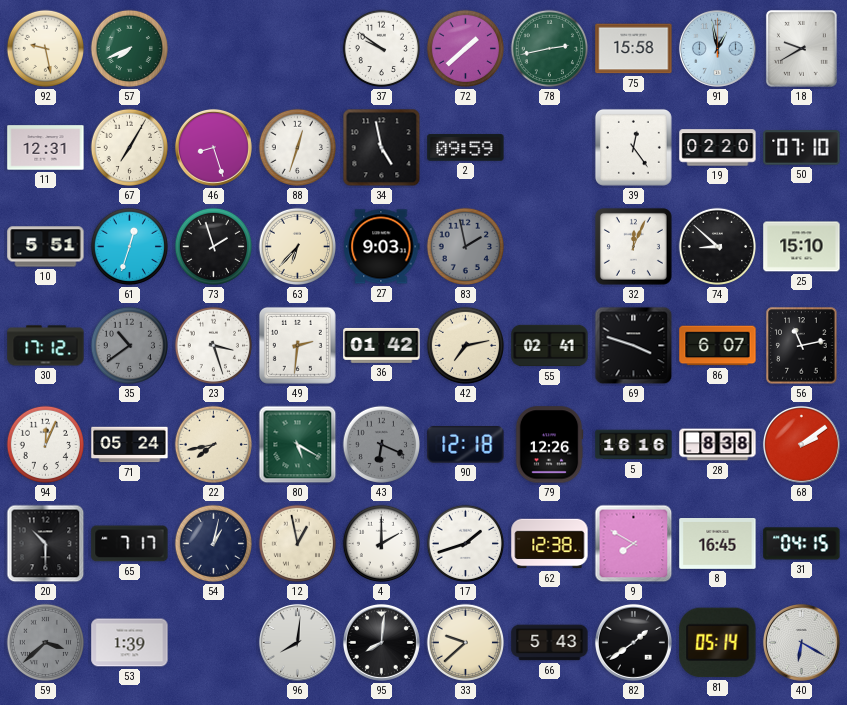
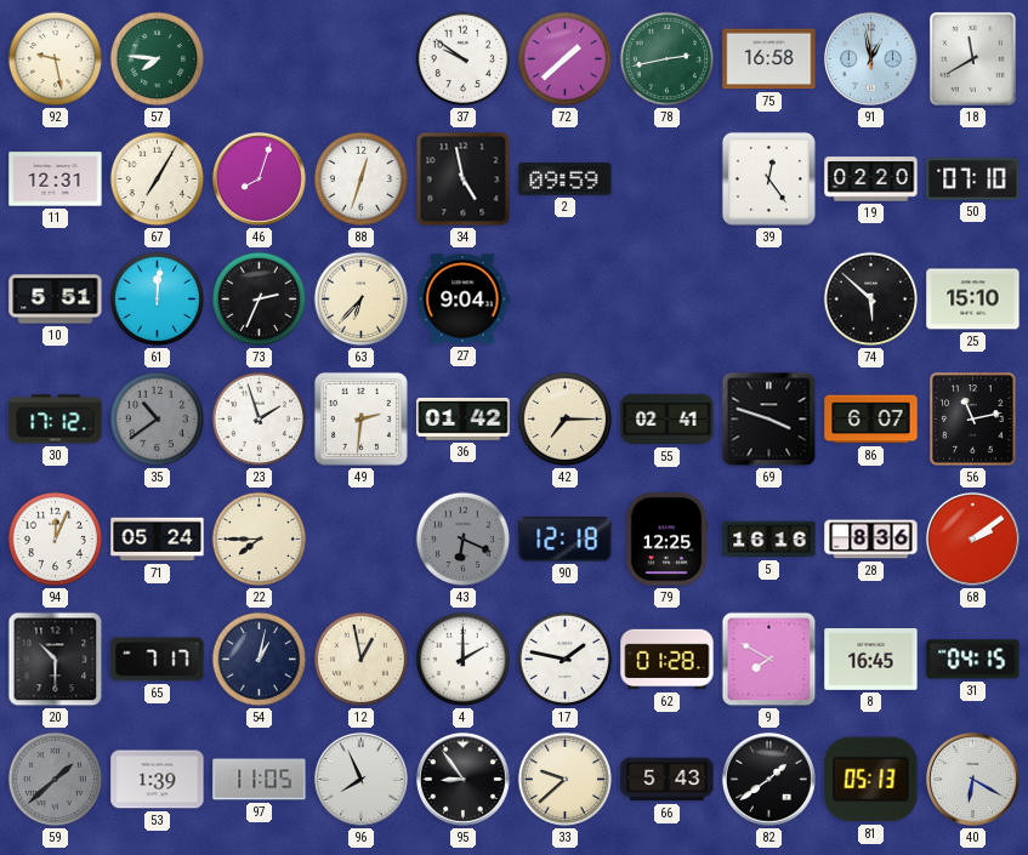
57: 7:41 -> 7:46 (158, 59)
75: 15:58 -> 16:58 (769, 59)
18: 9:40 -> 11:40 (972, 58)
46: 8:27 -> 8:03 (259, 178)
61: 12:33 -> 12:01 (158, 300)
73: 1:57 -> 2:34 (260, 300)
27: 9:03 -> 9:04 (464, 300)
83: 1:58 -> none (466, 247)
32: 12:04 -> none (633, 246)
74: 8:52 -> 5:52 (871, 300)
23: 3:27 -> 1:57 (260, 420)
42: 7:13 -> 7:15 (566, 420)
22: 7:43 -> 7:45 (260, 540)
80: 5:20 -> none (298, 445)
79: 12:26 -> 12:25 (666, 540)
28: 8:38 -> 8:36 (871, 540)
17: 1:42 -> 1:47 (566, 660)
62: 12:38 -> 01:28 (668, 660)
59: 3:38 -> 1:38 (56, 780)
97: none -> 11:05 (260, 780)
96: 8:01 -> 7:56 (360, 779)
95: 8:01 -> 8:54 (462, 779)
81: 05:14 -> 05:13 (871, 780)
